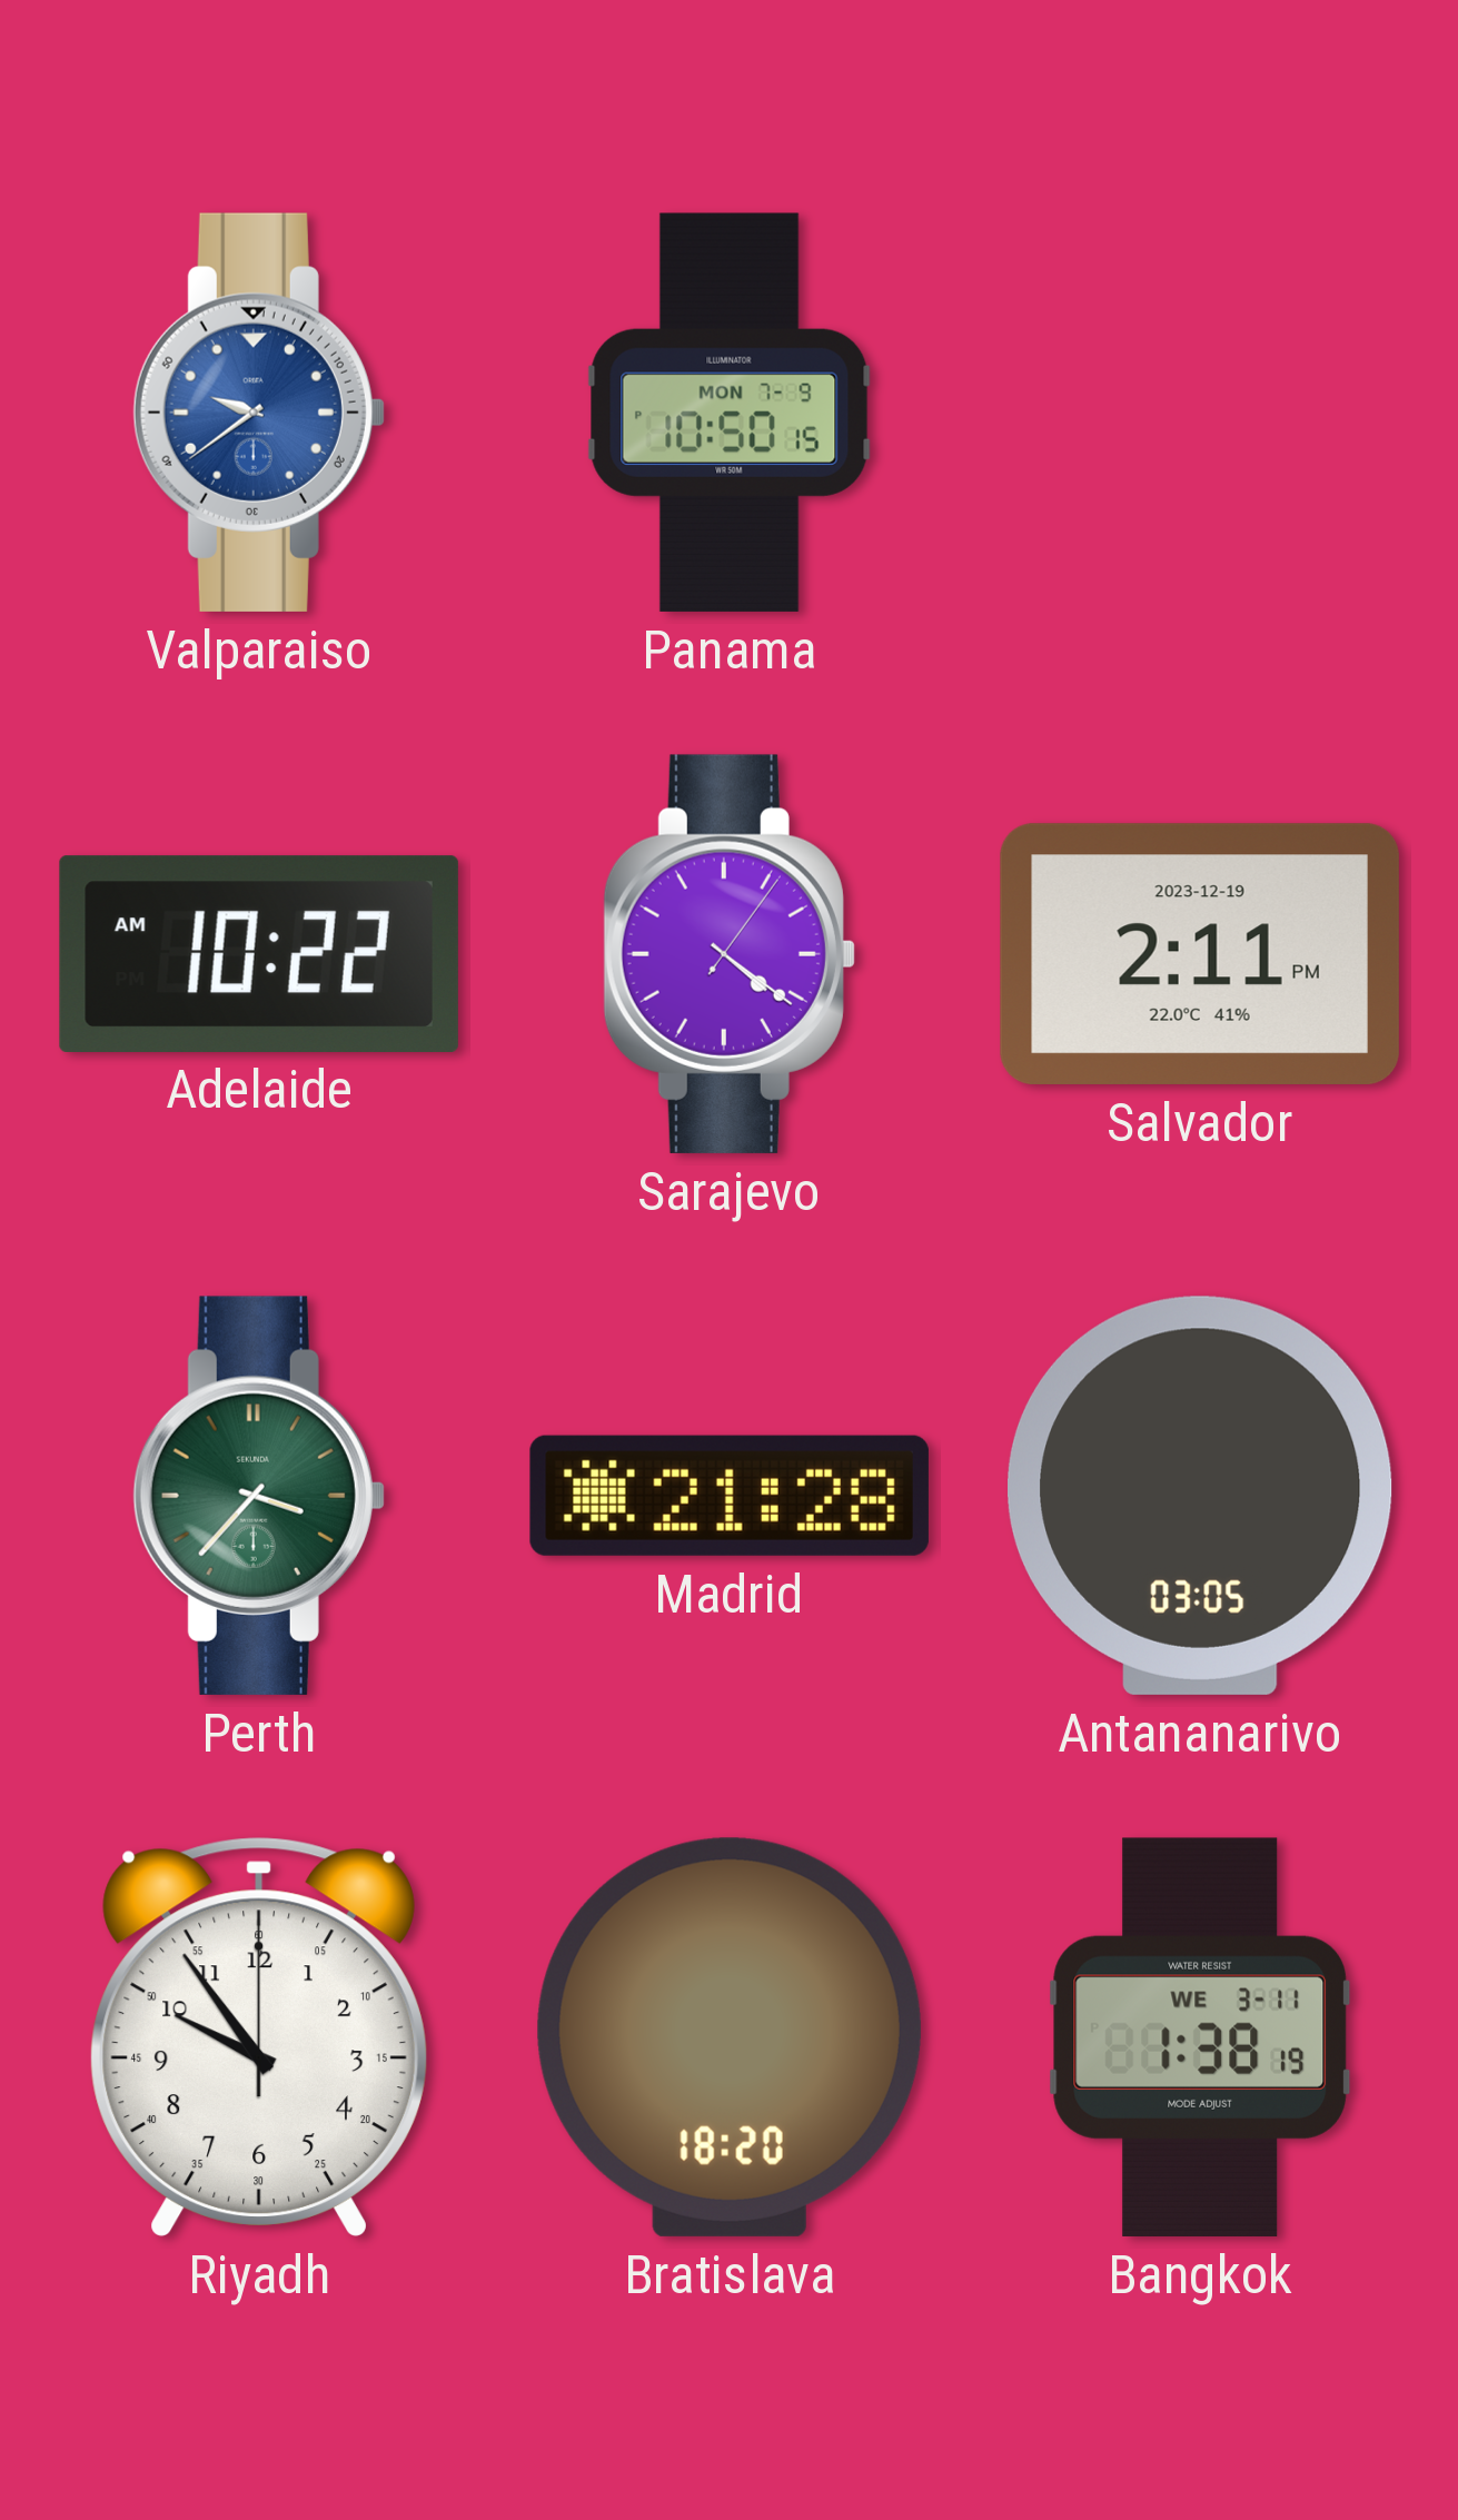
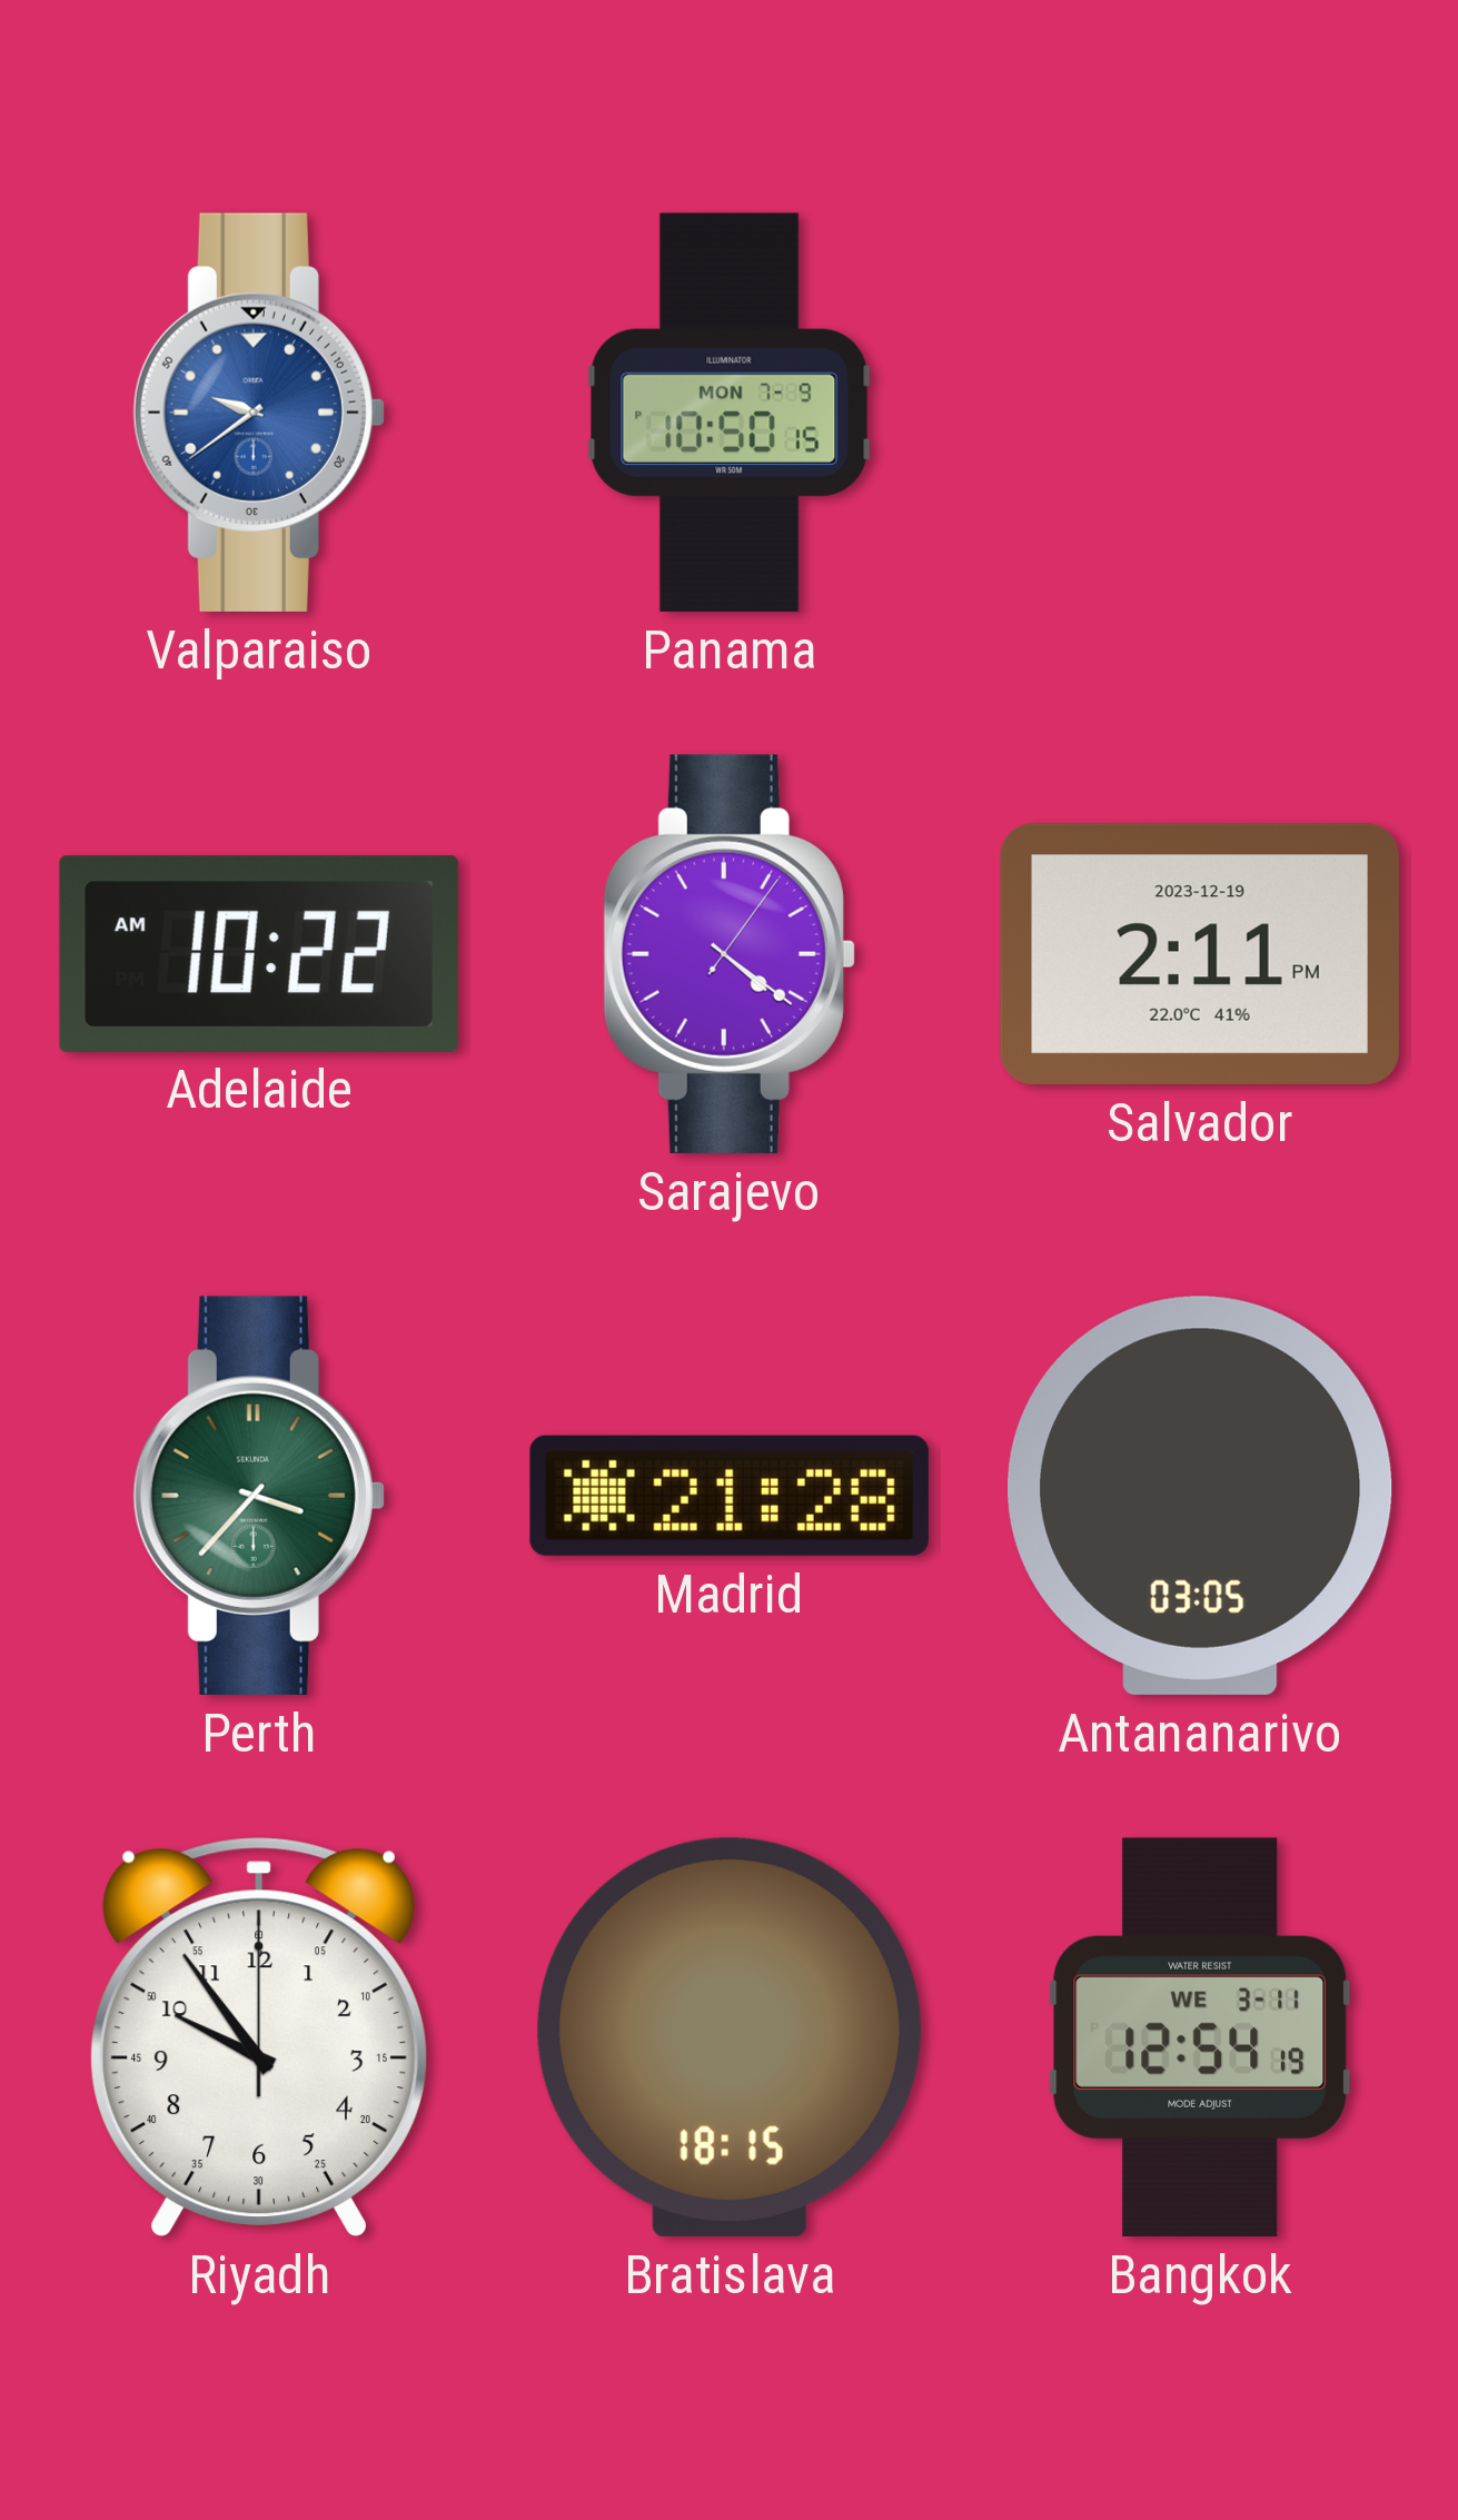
Bratislava: 18:20 -> 18:15 (730, 2037)
Bangkok: 1:38 -> 12:54 (1200, 2037)
